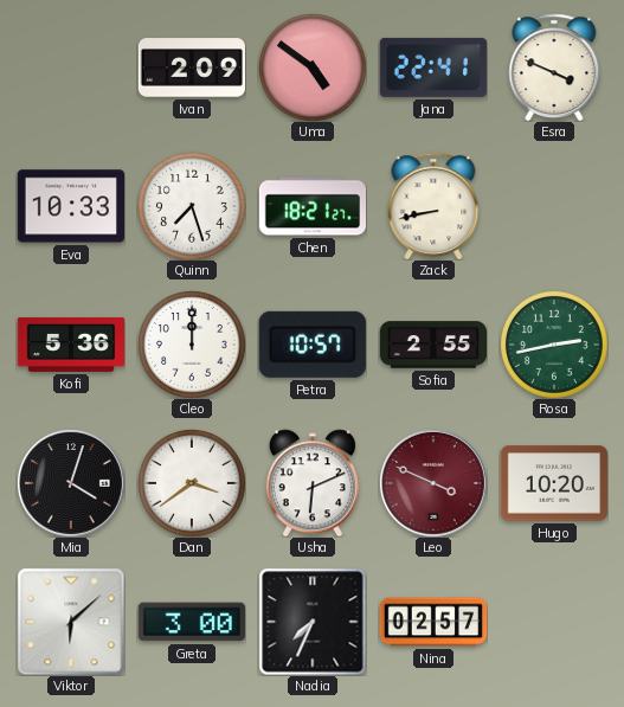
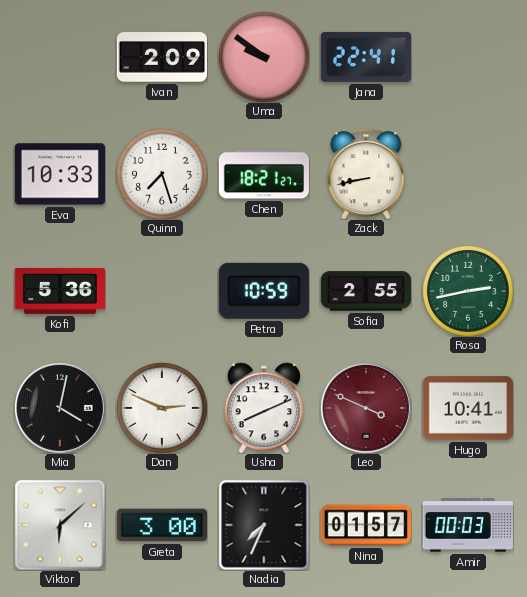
Uma: 4:51 -> 9:51 (264, 57)
Esra: 3:49 -> none (554, 68)
Cleo: 12:00 -> none (192, 345)
Petra: 10:57 -> 10:59 (264, 291)
Mia: 4:03 -> 4:02 (60, 408)
Dan: 3:39 -> 2:49 (162, 408)
Usha: 6:11 -> 8:11 (264, 408)
Hugo: 10:20 -> 10:41 (467, 408)
Nina: 02:57 -> 01:57 (366, 525)
Amir: none -> 00:03 (467, 525)
